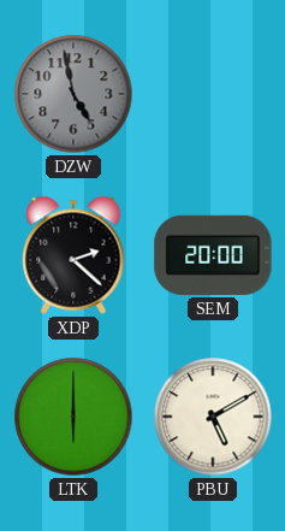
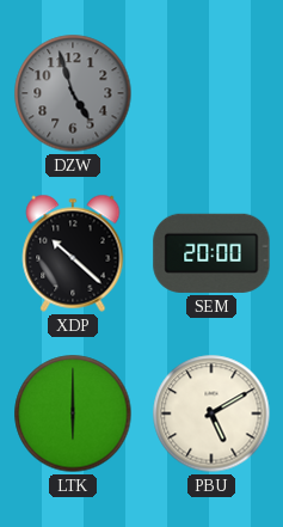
DZW: 4:58 -> 4:57 (73, 93)
XDP: 2:22 -> 10:22 (73, 253)
